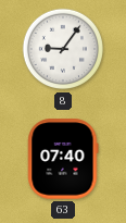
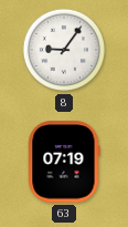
63: 07:40 -> 07:19 (64, 162)
